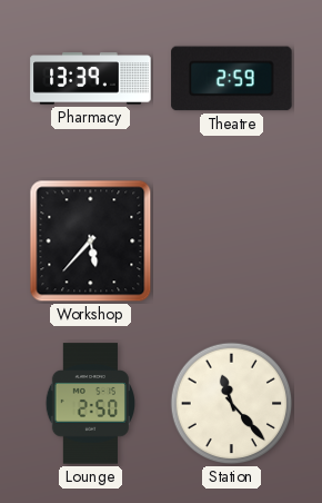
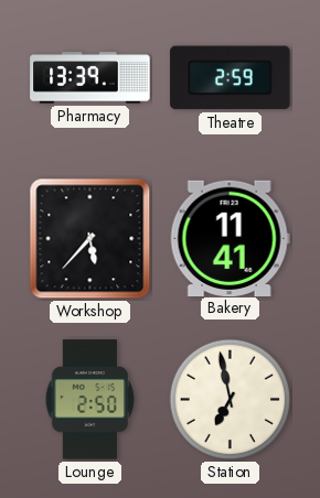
Bakery: none -> 11:41 (230, 238)
Station: 11:23 -> 6:58 (231, 400)
